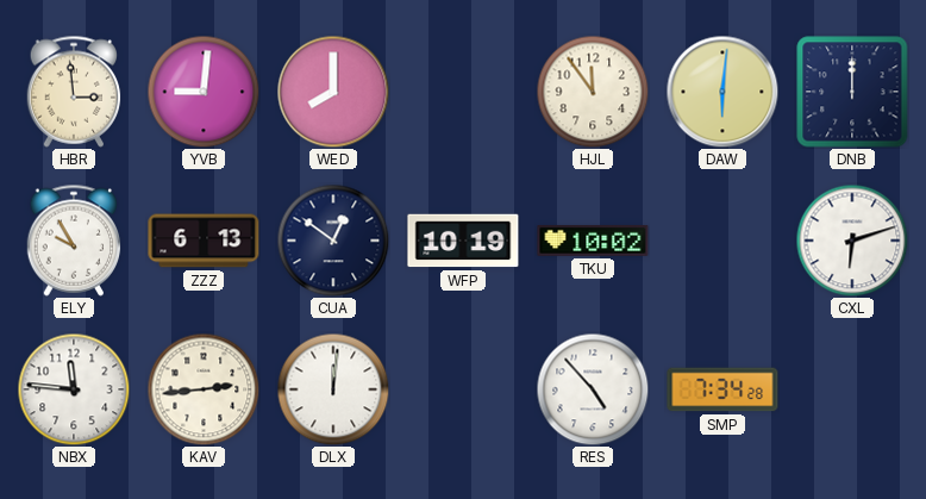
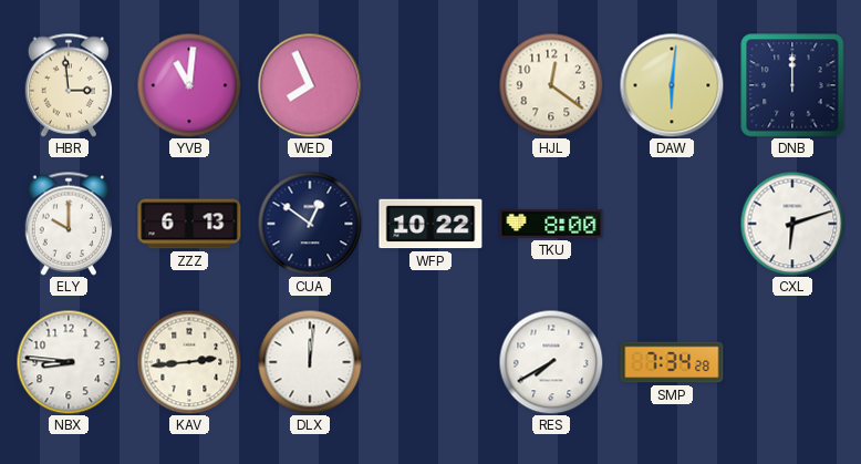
YVB: 9:01 -> 11:01 (189, 85)
WED: 8:00 -> 7:56 (310, 85)
HJL: 11:54 -> 12:21 (551, 85)
ELY: 9:55 -> 10:00 (69, 224)
WFP: 10:19 -> 10:22 (430, 224)
TKU: 10:02 -> 8:00 (551, 224)
NBX: 11:46 -> 8:46 (69, 362)
RES: 4:53 -> 7:40 (551, 362)
